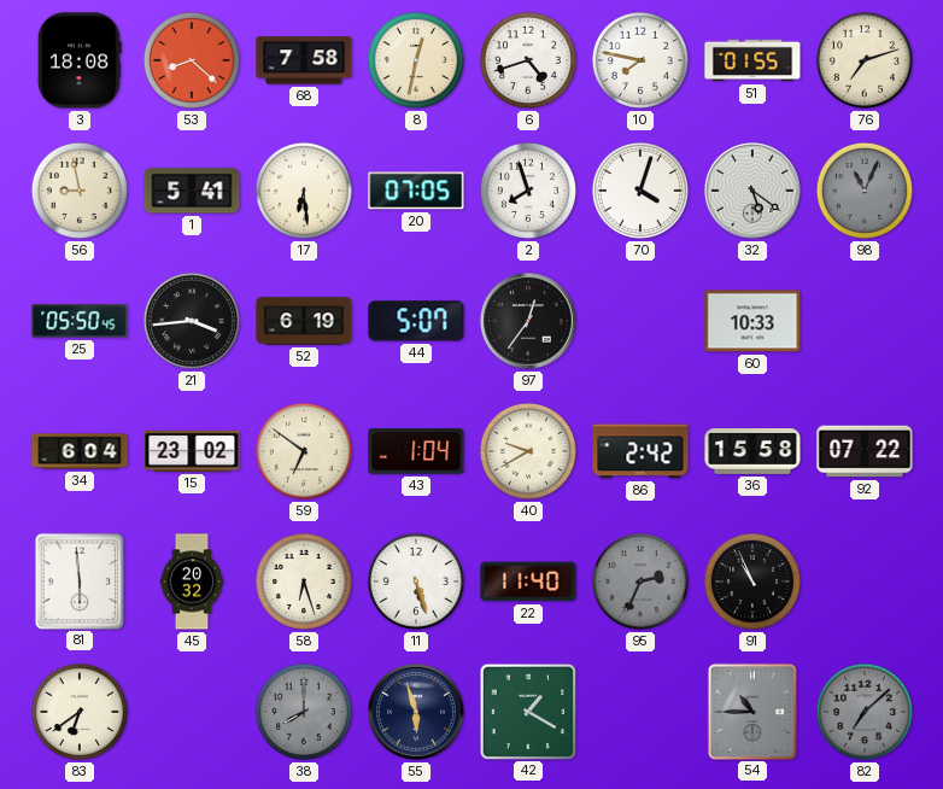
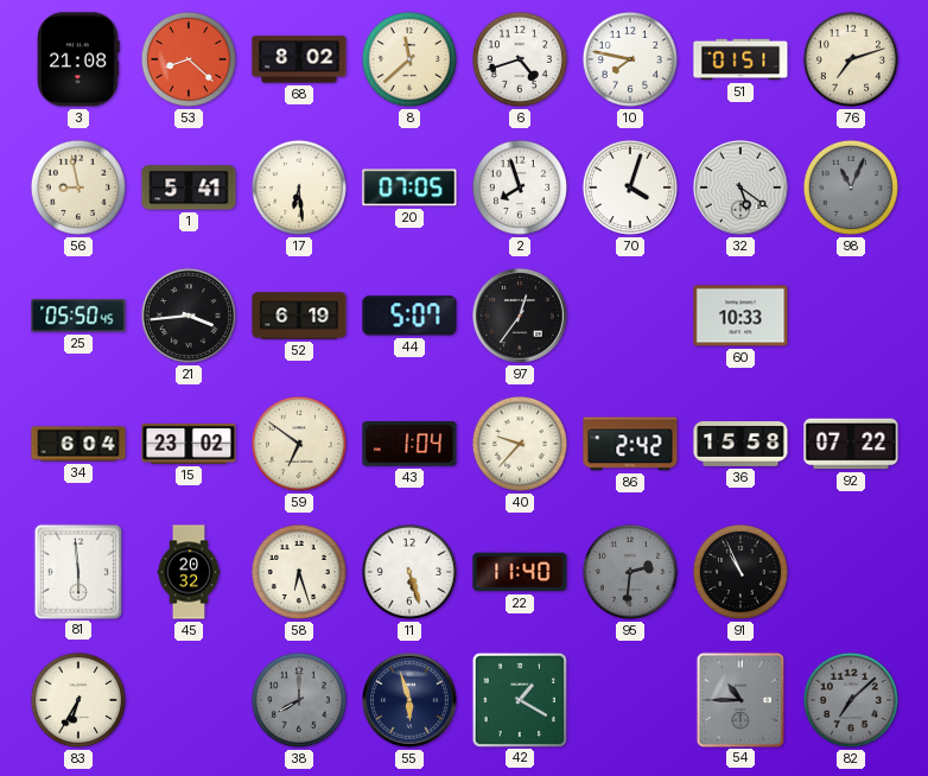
3: 18:08 -> 21:08 (78, 59)
68: 7:58 -> 8:02 (299, 59)
8: 12:32 -> 11:38 (409, 59)
51: 01:55 -> 01:51 (741, 59)
40: 9:40 -> 9:37 (520, 444)
95: 2:34 -> 2:31 (630, 572)
83: 6:39 -> 6:35 (78, 700)
